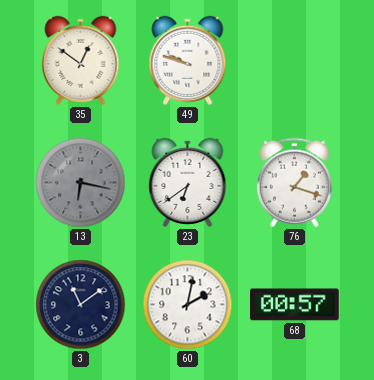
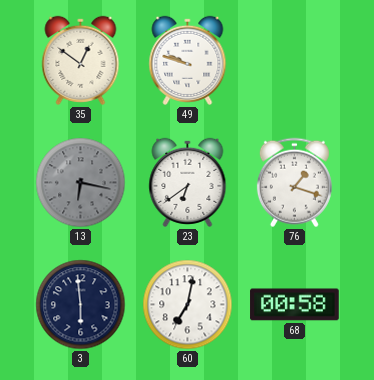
3: 11:09 -> 5:59 (81, 305)
60: 2:02 -> 7:02 (188, 305)
68: 00:57 -> 00:58 (295, 305)
